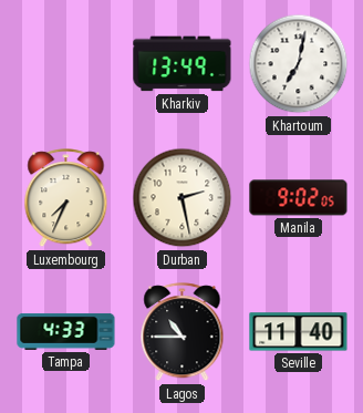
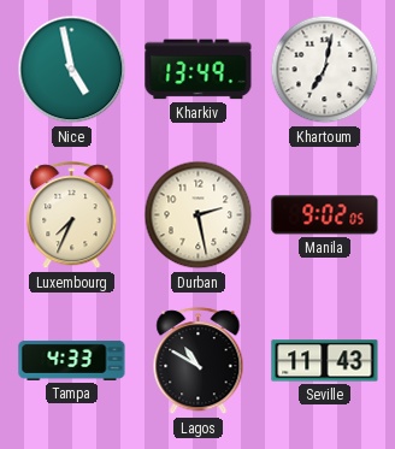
Nice: none -> 4:58 (72, 70)
Lagos: 10:45 -> 10:50 (199, 361)
Seville: 11:40 -> 11:43 (325, 361)
